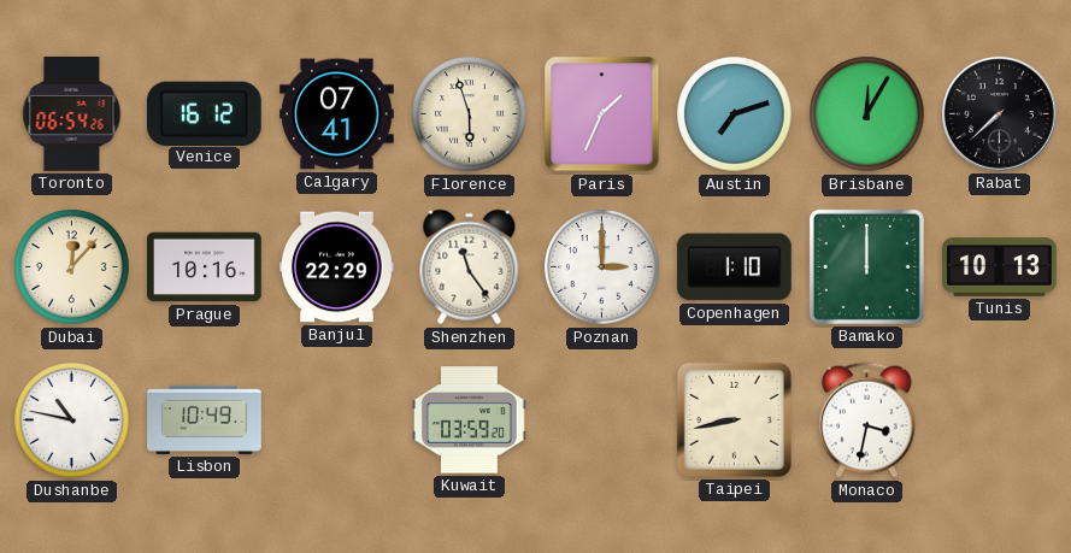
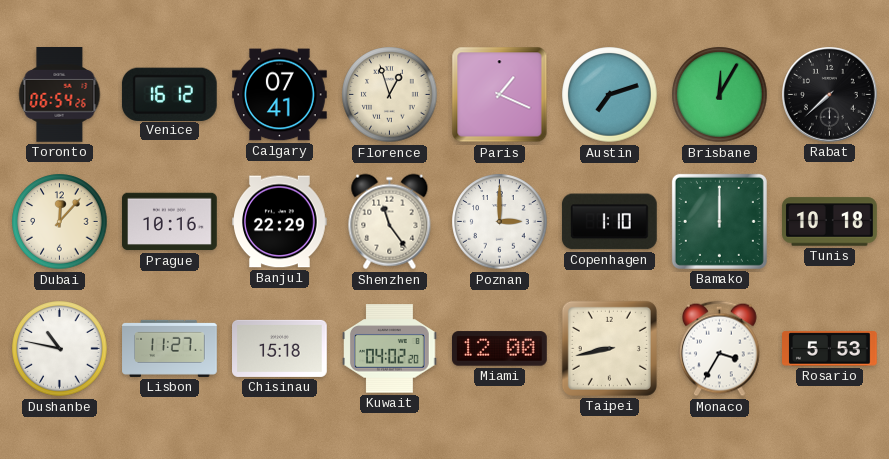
Florence: 5:57 -> 12:57 (390, 95)
Paris: 1:34 -> 1:19 (500, 95)
Tunis: 10:13 -> 10:18 (830, 222)
Lisbon: 10:49 -> 11:27 (170, 348)
Chisinau: none -> 15:18 (280, 348)
Kuwait: 03:59 -> 04:02 (390, 349)
Miami: none -> 12:00 (500, 349)
Monaco: 3:32 -> 3:35 (719, 349)
Rosario: none -> 5:53 (830, 349)
